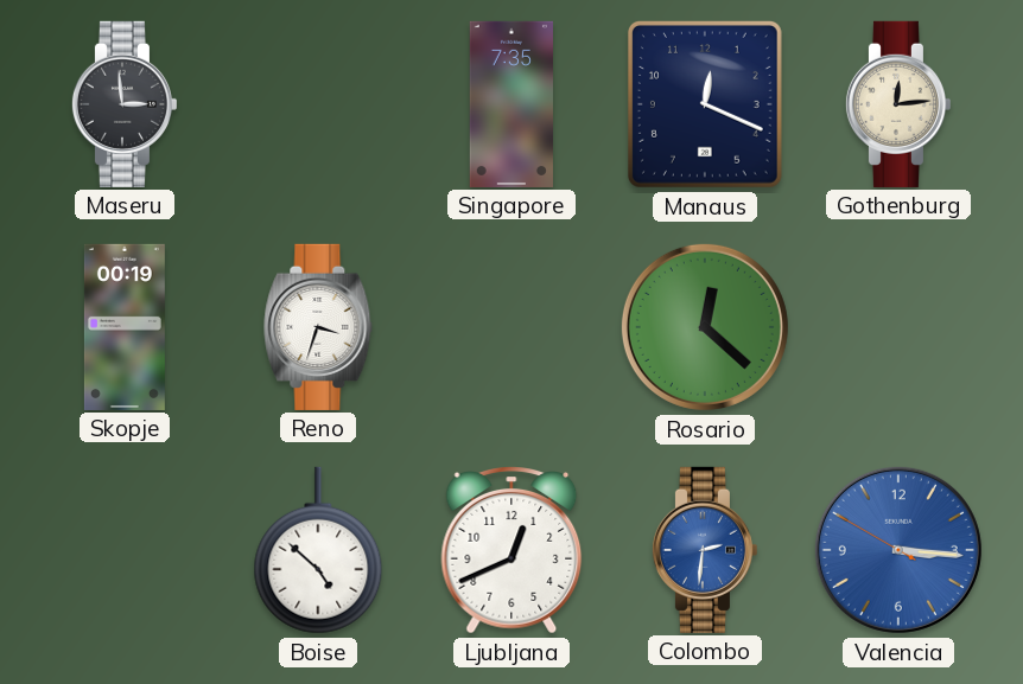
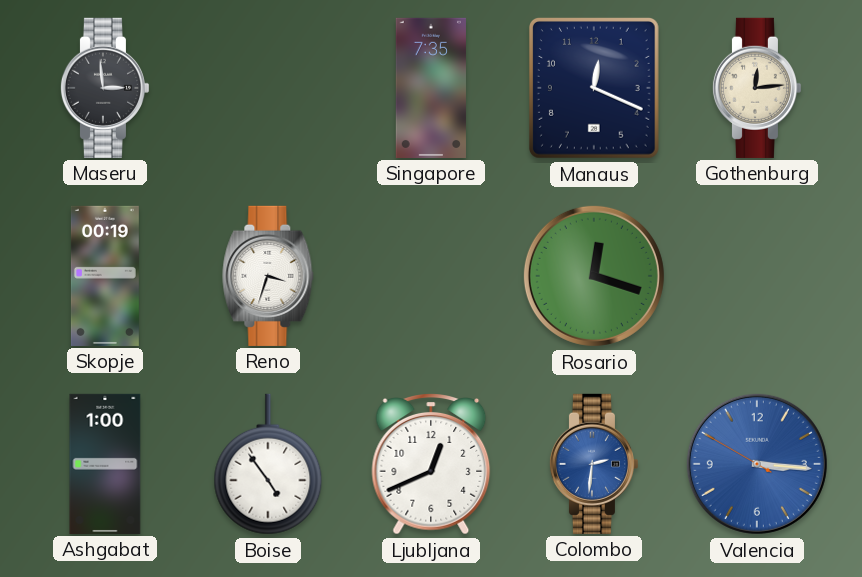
Rosario: 12:22 -> 12:18 (594, 276)
Ashgabat: none -> 1:00 (105, 464)
Boise: 4:52 -> 4:54 (268, 464)
